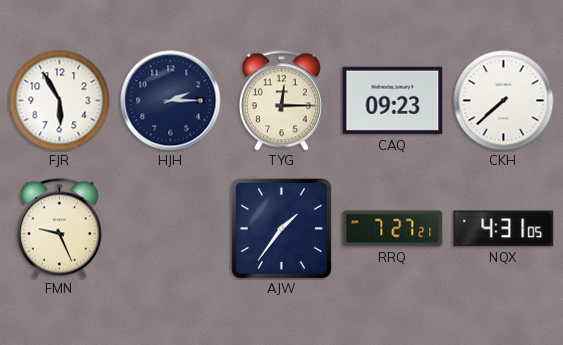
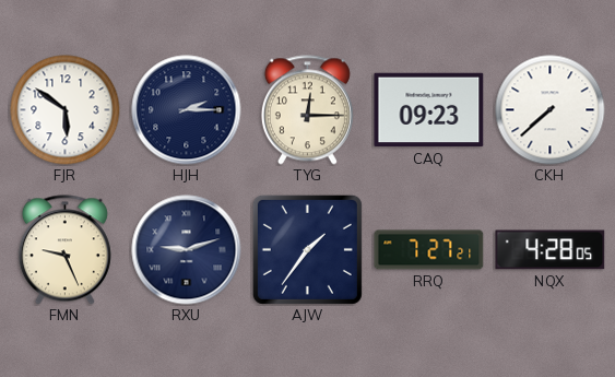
FJR: 5:55 -> 5:51 (66, 110)
RXU: none -> 9:12 (187, 250)
NQX: 4:31 -> 4:28 (551, 250)
